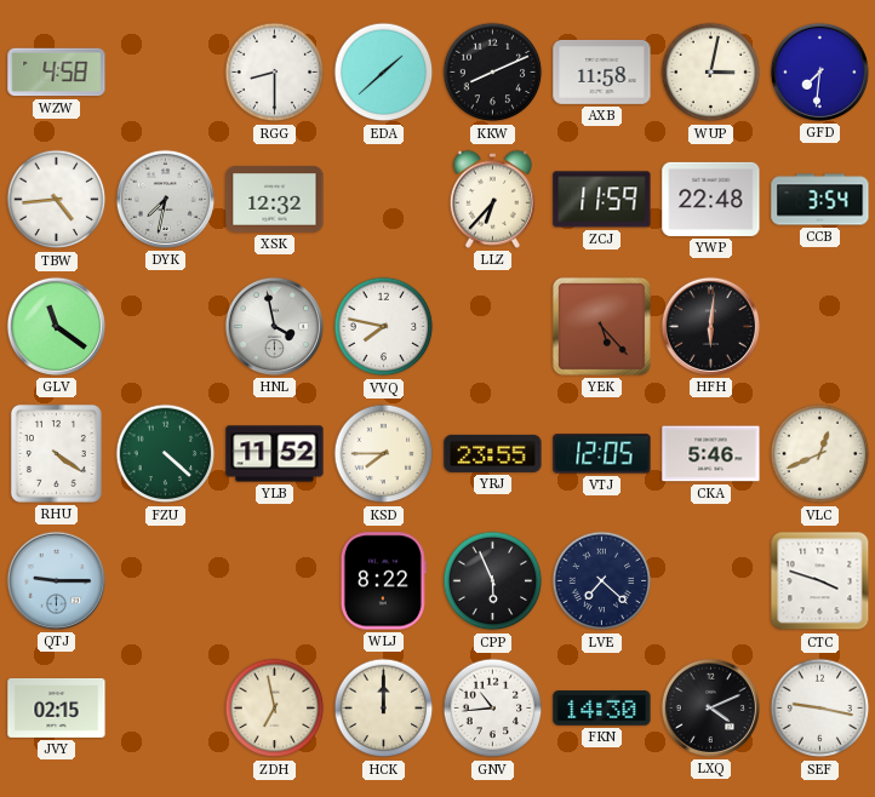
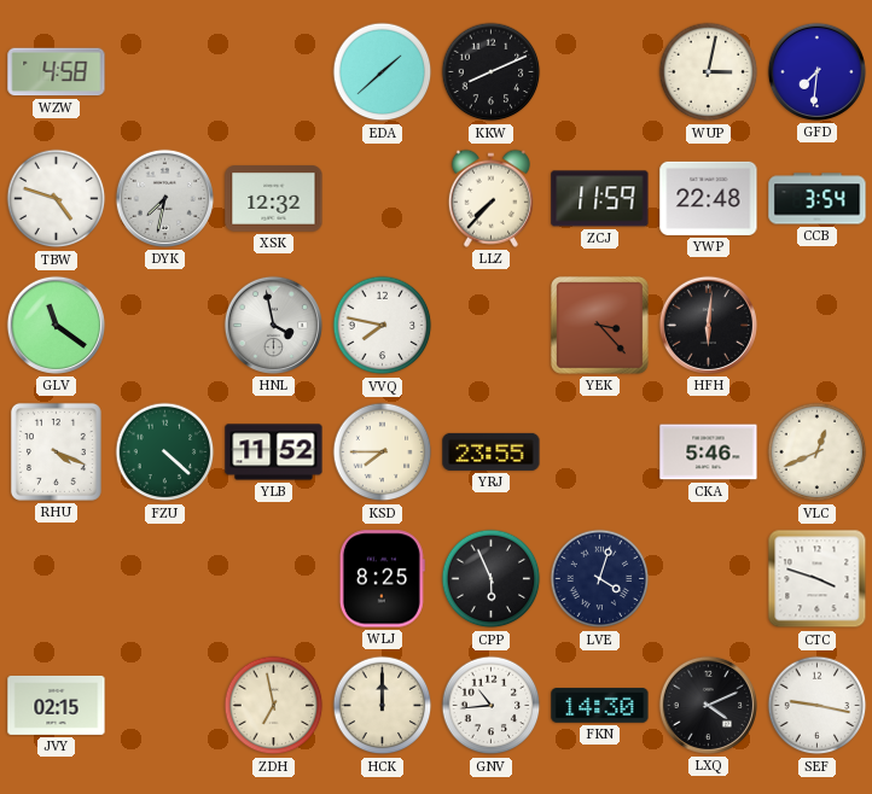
RGG: 8:30 -> none (275, 73)
AXB: 11:58 -> none (602, 71)
TBW: 4:44 -> 4:48 (57, 199)
LLZ: 6:37 -> 7:37 (490, 198)
YEK: 5:23 -> 3:23 (599, 325)
RHU: 4:21 -> 4:19 (56, 451)
VTJ: 12:05 -> none (602, 454)
QTJ: 9:15 -> none (56, 580)
WLJ: 8:22 -> 8:25 (382, 579)
LVE: 7:22 -> 4:03 (600, 579)
